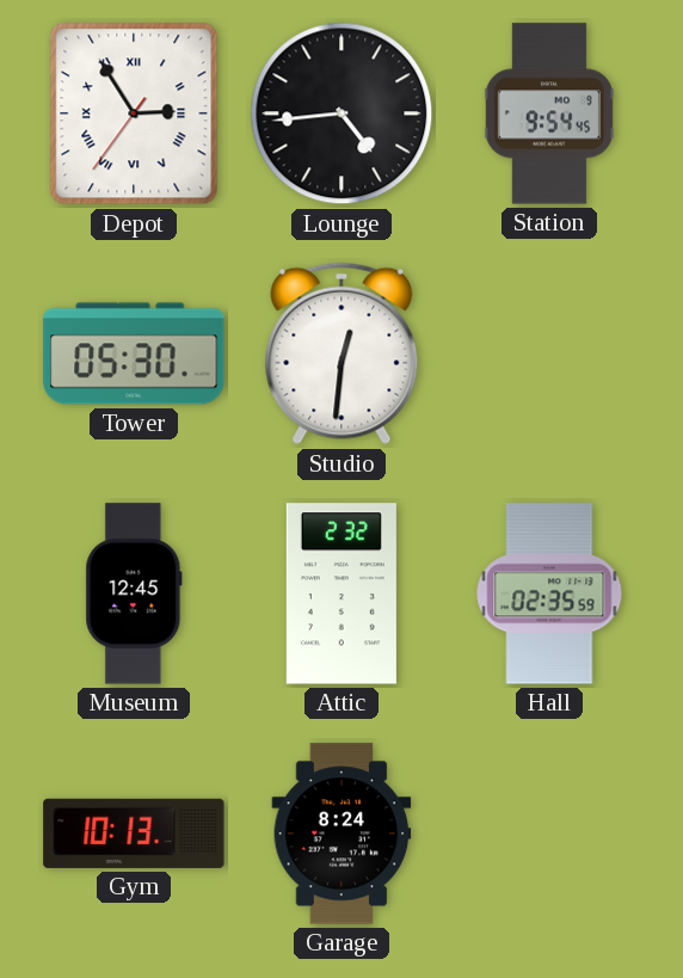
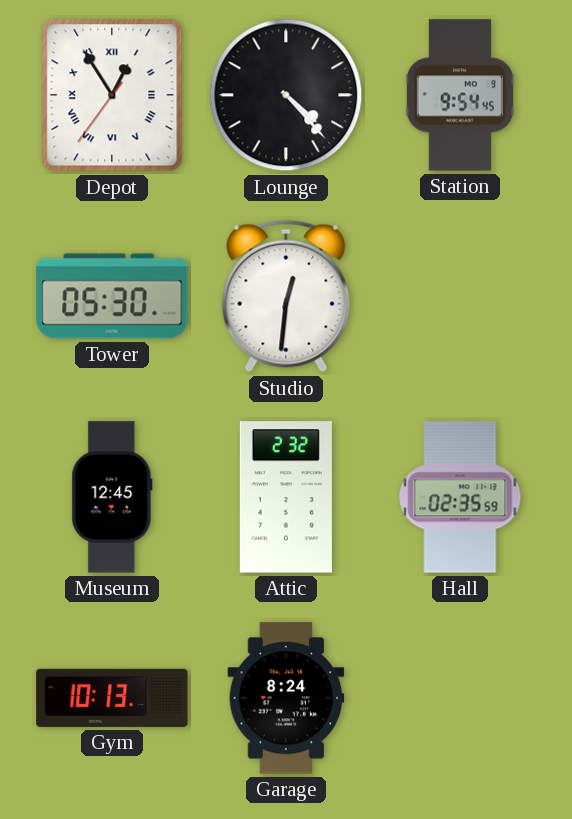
Depot: 2:54 -> 12:54 (112, 95)
Lounge: 4:44 -> 4:23 (286, 95)
